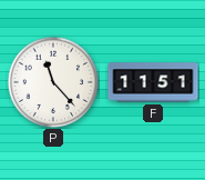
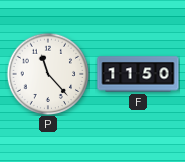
F: 11:51 -> 11:50 (138, 74)
